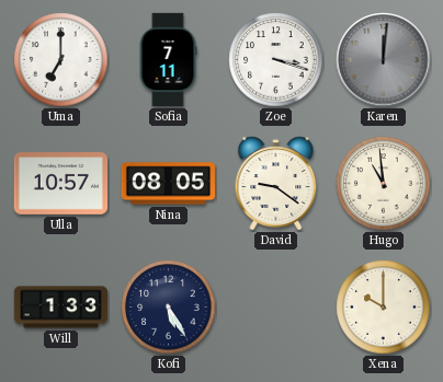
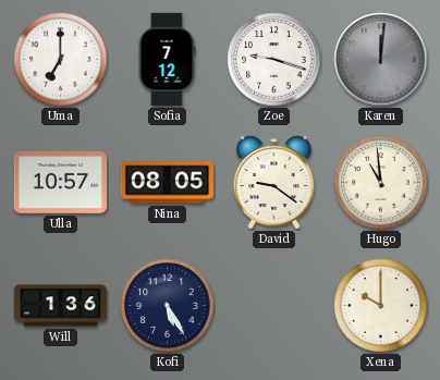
Sofia: 7:11 -> 7:12 (167, 60)
Zoe: 3:18 -> 9:18 (274, 60)
Will: 1:33 -> 1:36 (61, 306)
